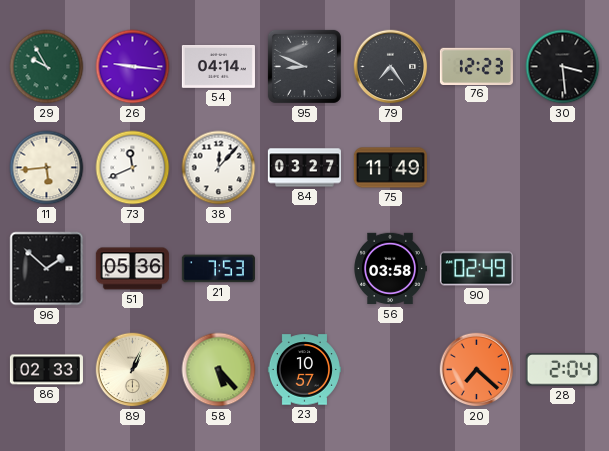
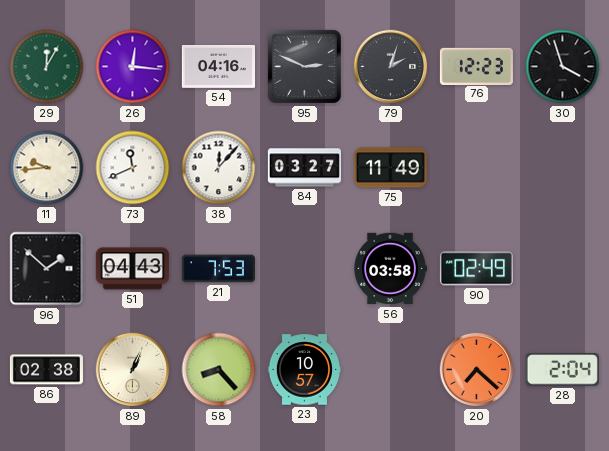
29: 9:55 -> 12:05 (47, 67)
26: 9:16 -> 12:16 (133, 67)
54: 04:14 -> 04:16 (218, 67)
95: 8:49 -> 2:49 (304, 66)
79: 7:24 -> 2:03 (391, 67)
30: 3:29 -> 3:57 (563, 67)
11: 5:44 -> 9:44 (47, 168)
51: 05:36 -> 04:43 (132, 269)
86: 02:33 -> 02:38 (46, 370)
58: 5:23 -> 8:23 (219, 370)
